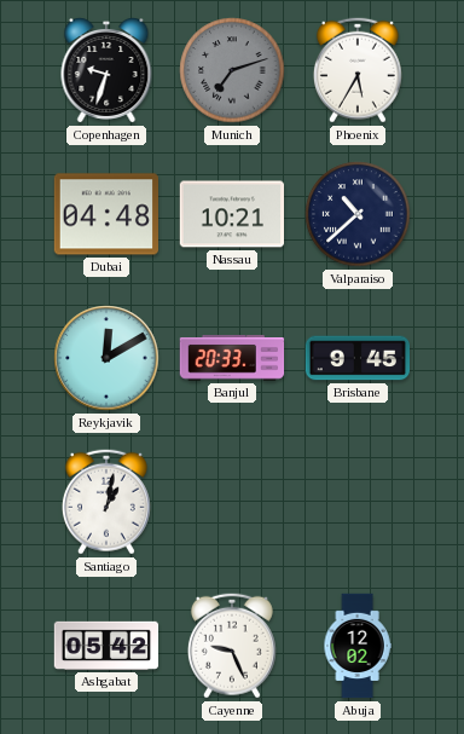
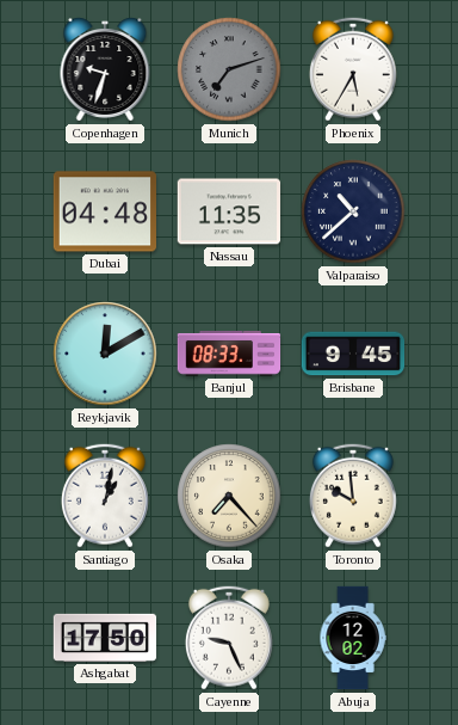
Nassau: 10:21 -> 11:35 (229, 211)
Banjul: 20:33 -> 08:33 (229, 355)
Osaka: none -> 7:23 (229, 496)
Toronto: none -> 9:59 (353, 496)
Ashgabat: 05:42 -> 17:50 (105, 638)
